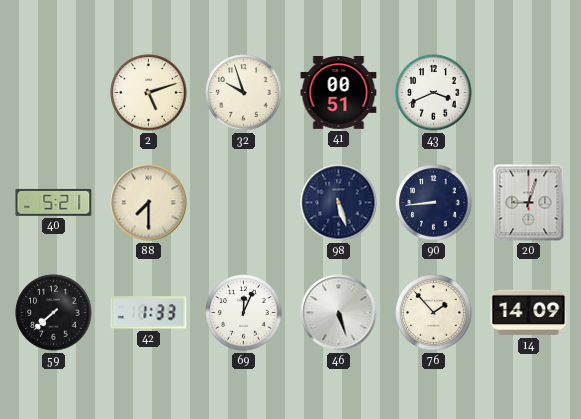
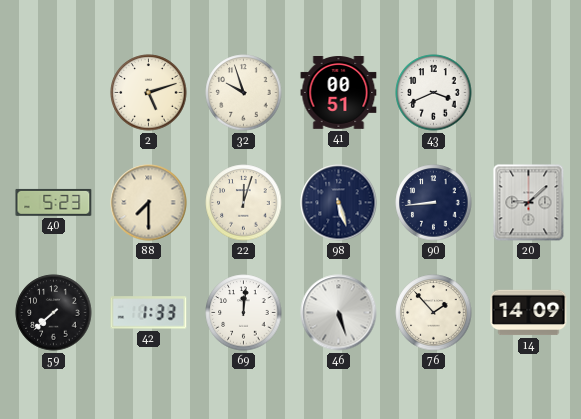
40: 5:21 -> 5:23 (54, 202)
22: none -> 12:03 (244, 203)
20: 9:03 -> 9:08 (529, 203)
69: 12:04 -> 12:01 (244, 313)
